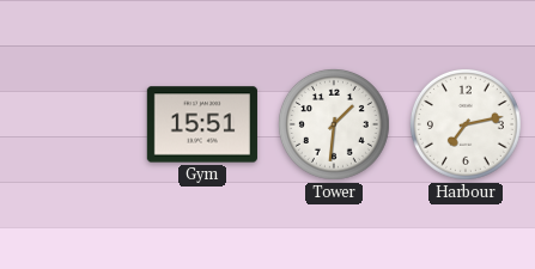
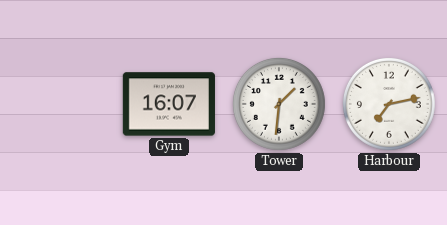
Gym: 15:51 -> 16:07 (169, 104)
